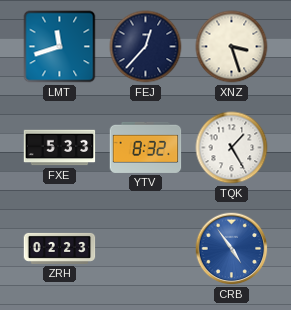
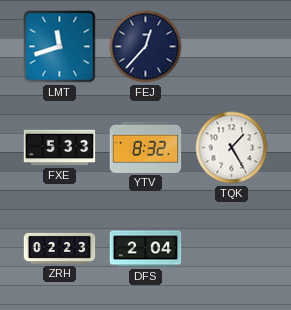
XNZ: 3:27 -> none (232, 47)
DFS: none -> 2:04 (146, 249)
CRB: 4:54 -> none (232, 249)
